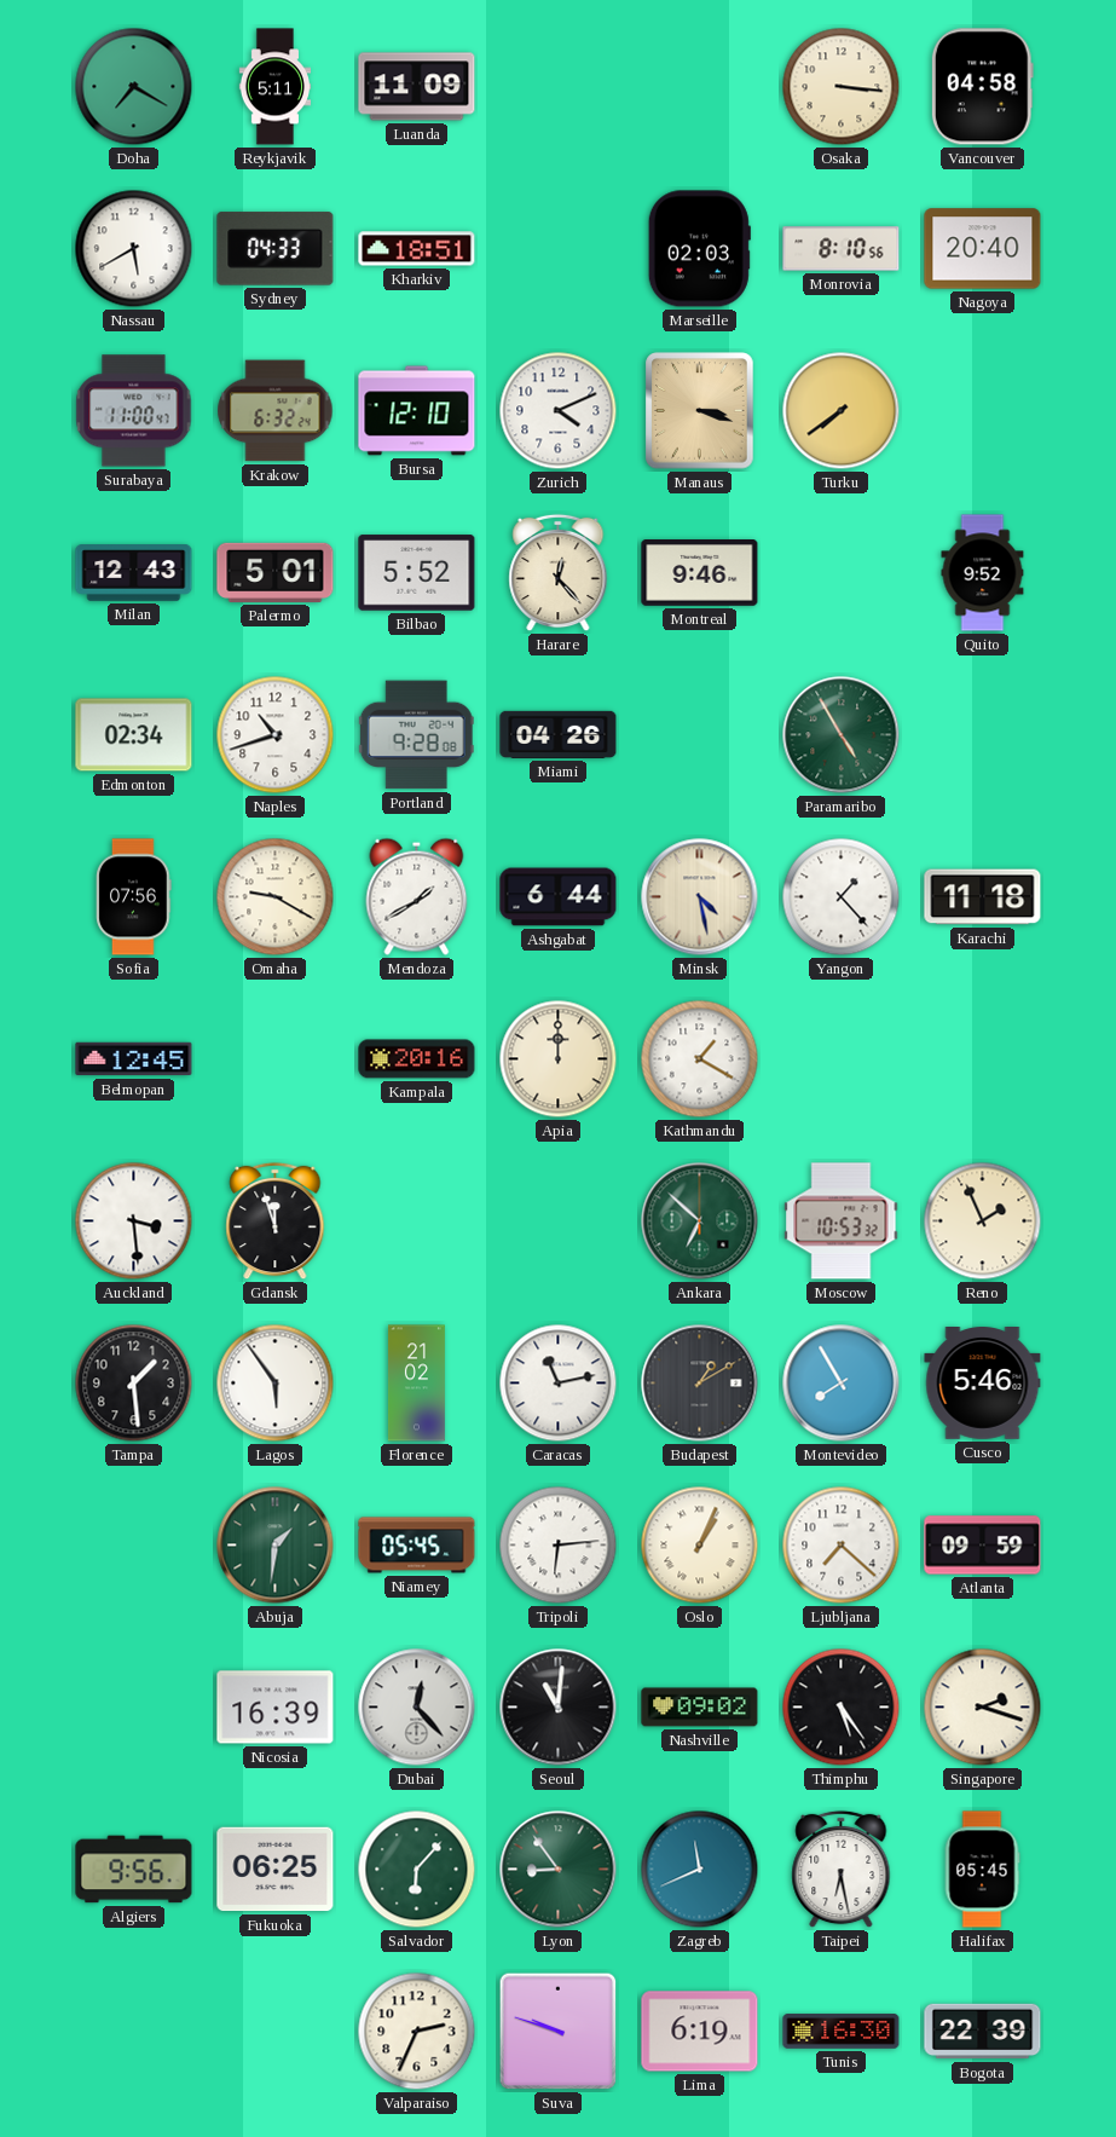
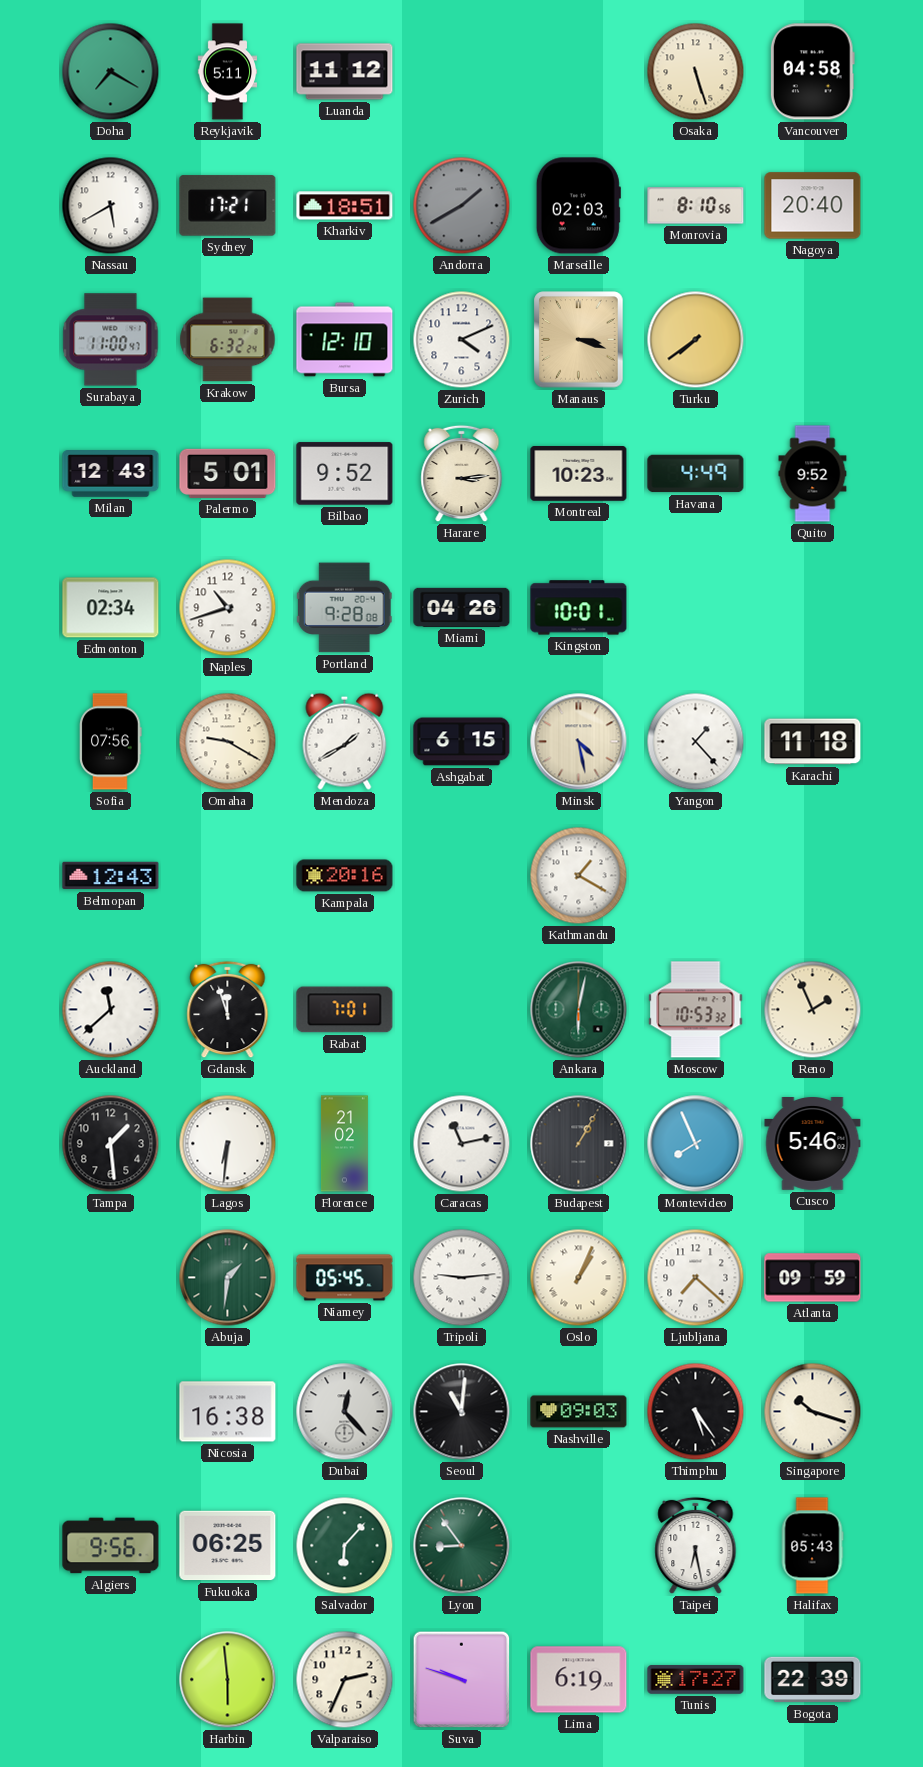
Luanda: 11:09 -> 11:12 (345, 72)
Osaka: 3:16 -> 5:27 (696, 72)
Sydney: 04:33 -> 17:21 (228, 206)
Andorra: none -> 1:40 (462, 206)
Bilbao: 5:52 -> 9:52 (345, 474)
Harare: 12:23 -> 3:14 (462, 474)
Montreal: 9:46 -> 10:23 (579, 474)
Havana: none -> 4:49 (696, 474)
Kingston: none -> 10:01 (579, 608)
Paramaribo: 4:55 -> none (842, 735)
Ashgabat: 6:44 -> 6:15 (462, 742)
Belmopan: 12:45 -> 12:43 (111, 876)
Apia: 12:00 -> none (559, 1059)
Auckland: 3:29 -> 11:38 (111, 1010)
Rabat: none -> 7:01 (345, 1010)
Ankara: 6:52 -> 6:02 (579, 1010)
Lagos: 5:54 -> 6:31 (228, 1144)
Budapest: 1:10 -> 1:05 (579, 1144)
Montevideo: 7:55 -> 7:56 (696, 1144)
Tripoli: 6:14 -> 9:14 (462, 1278)
Nicosia: 16:39 -> 16:38 (228, 1412)
Nashville: 09:02 -> 09:03 (579, 1412)
Singapore: 2:18 -> 10:18 (813, 1412)
Zagreb: 11:41 -> none (700, 1870)
Halifax: 05:45 -> 05:43 (812, 1546)
Harbin: none -> 5:59 (228, 1680)
Tunis: 16:30 -> 17:27 (696, 1680)
